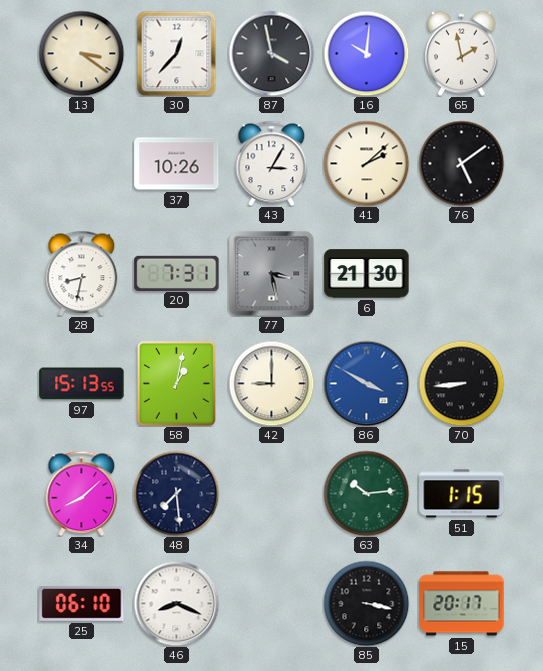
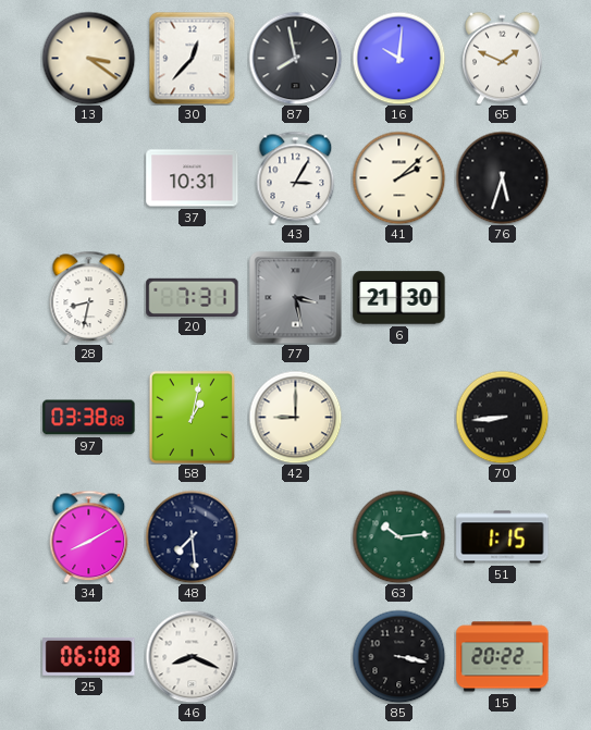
87: 3:58 -> 7:58 (295, 58)
65: 1:58 -> 1:49 (503, 58)
37: 10:26 -> 10:31 (193, 178)
76: 5:09 -> 5:33 (502, 177)
97: 15:13 -> 03:38 (89, 418)
86: 3:50 -> none (366, 383)
34: 8:08 -> 8:10 (89, 536)
25: 06:10 -> 06:08 (89, 657)
15: 20:17 -> 20:22 (503, 657)
